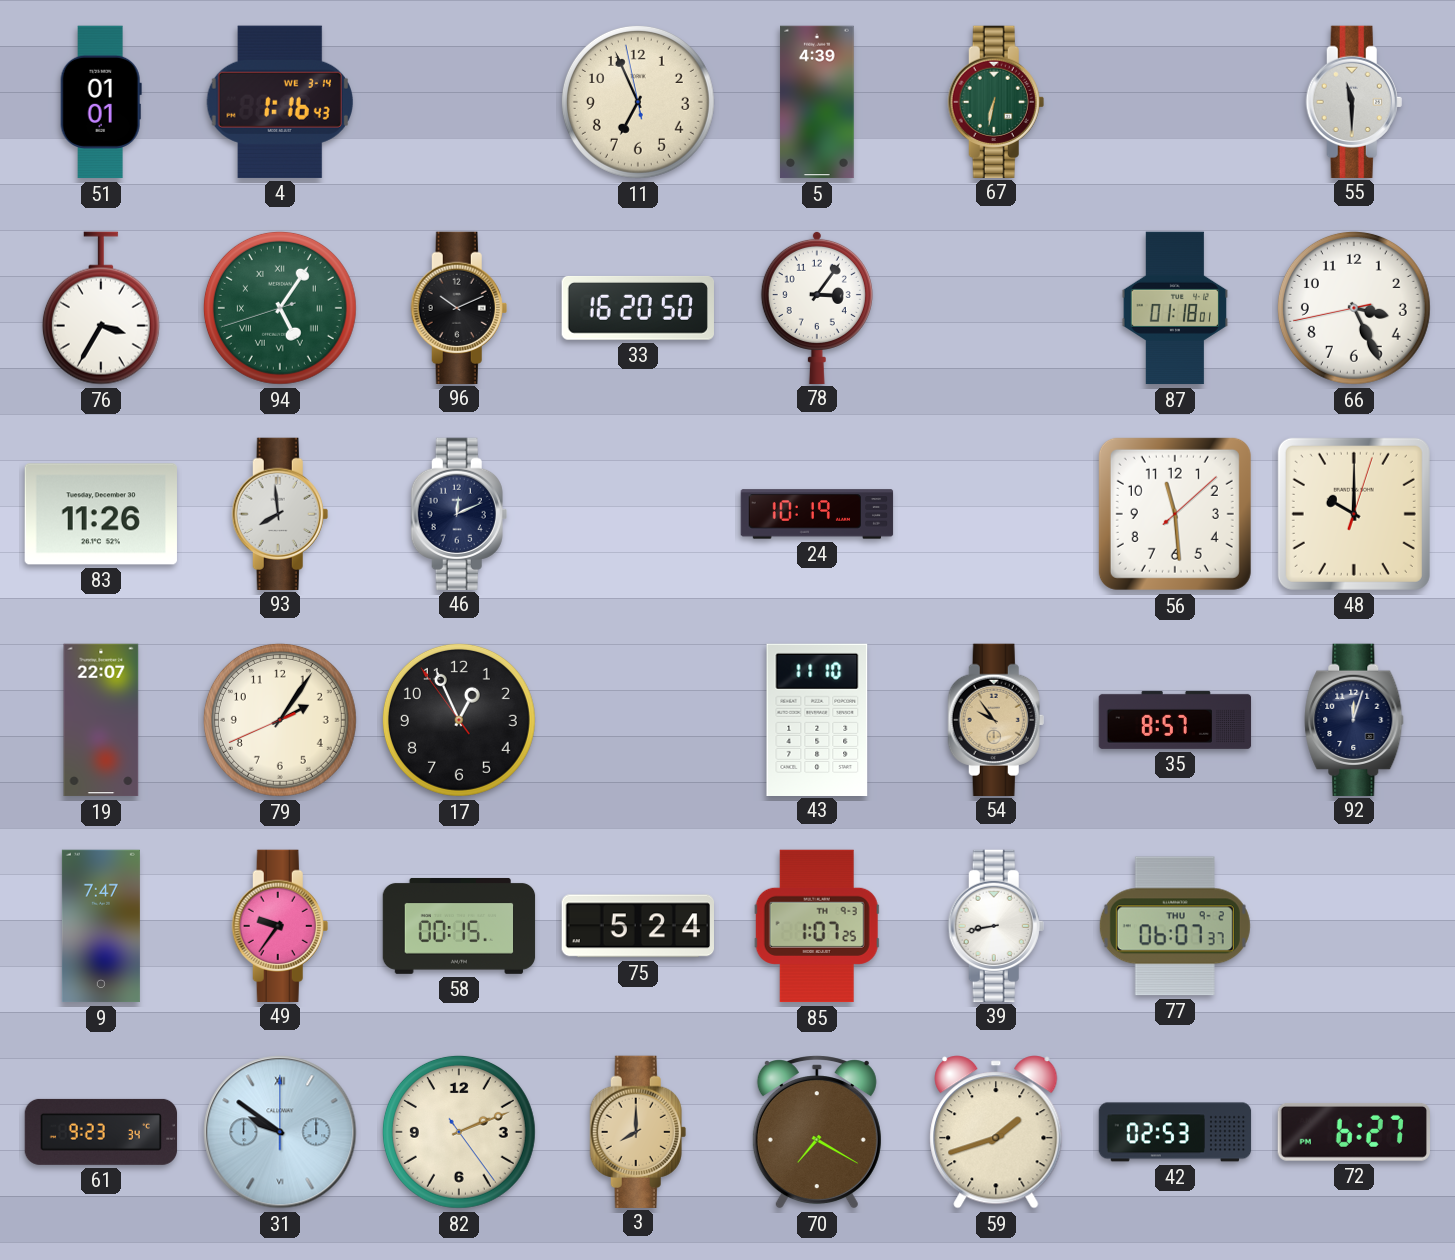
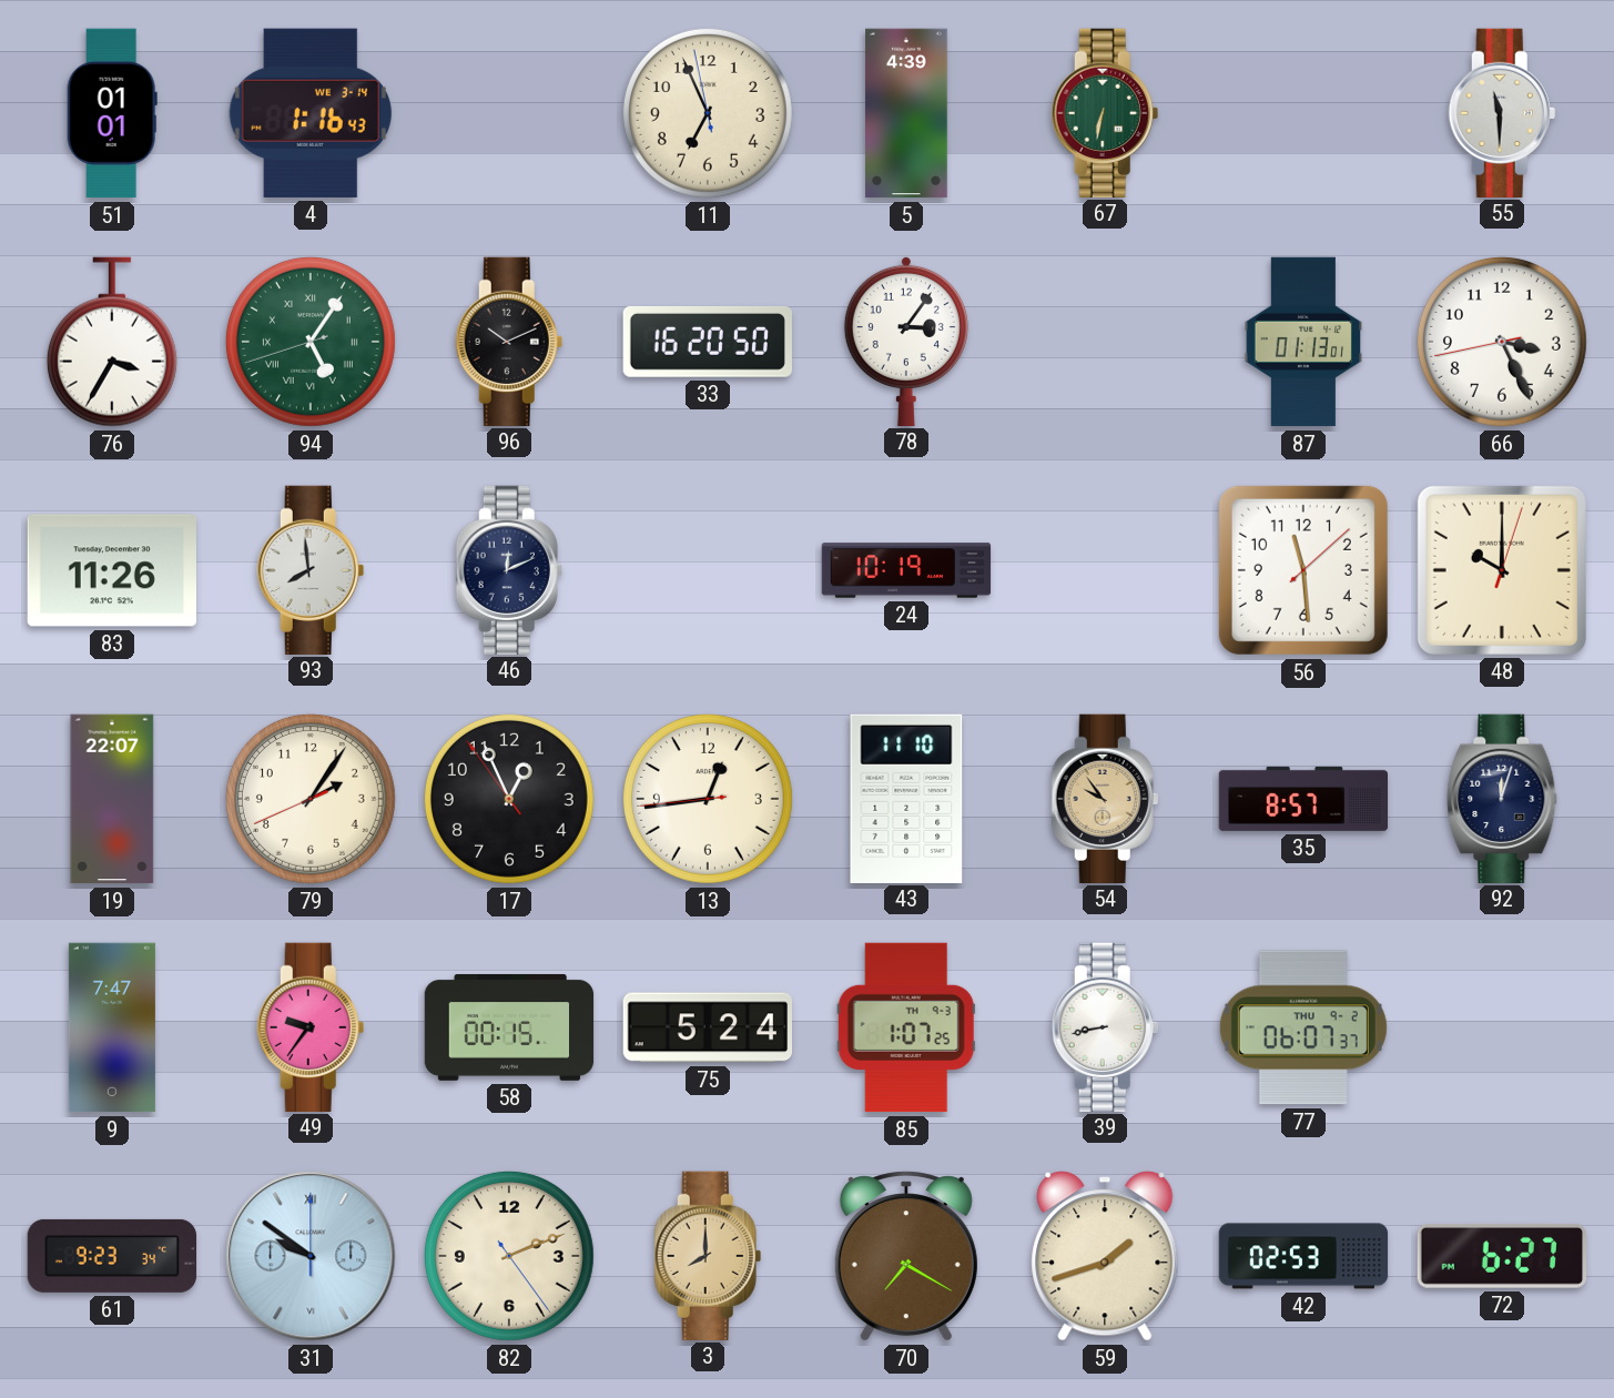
87: 01:18 -> 01:13 (1302, 342)
13: none -> 12:43 (708, 799)
